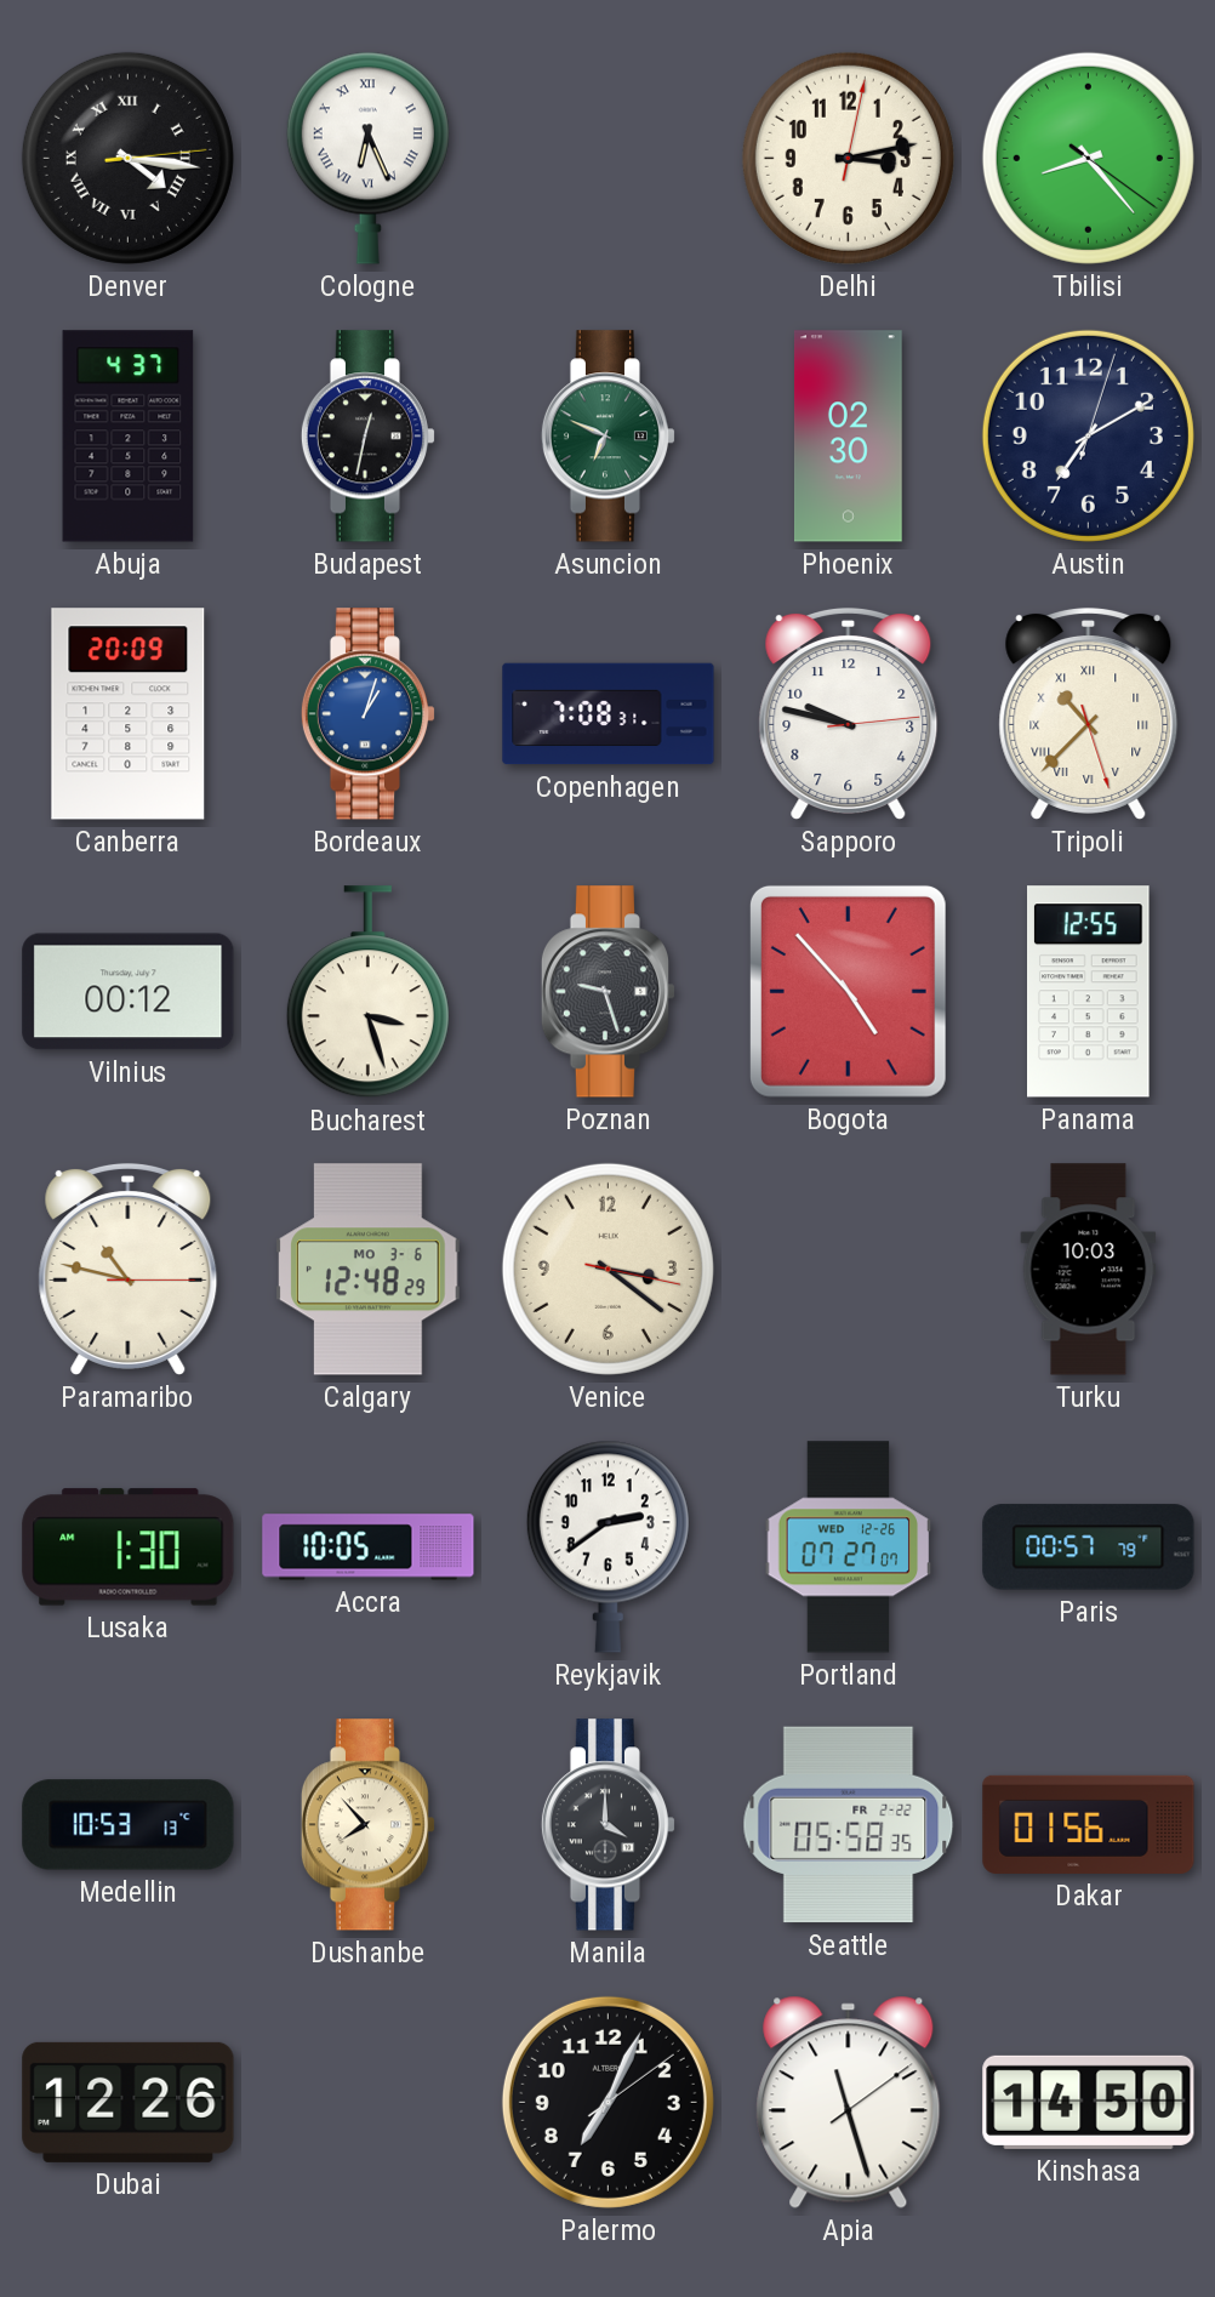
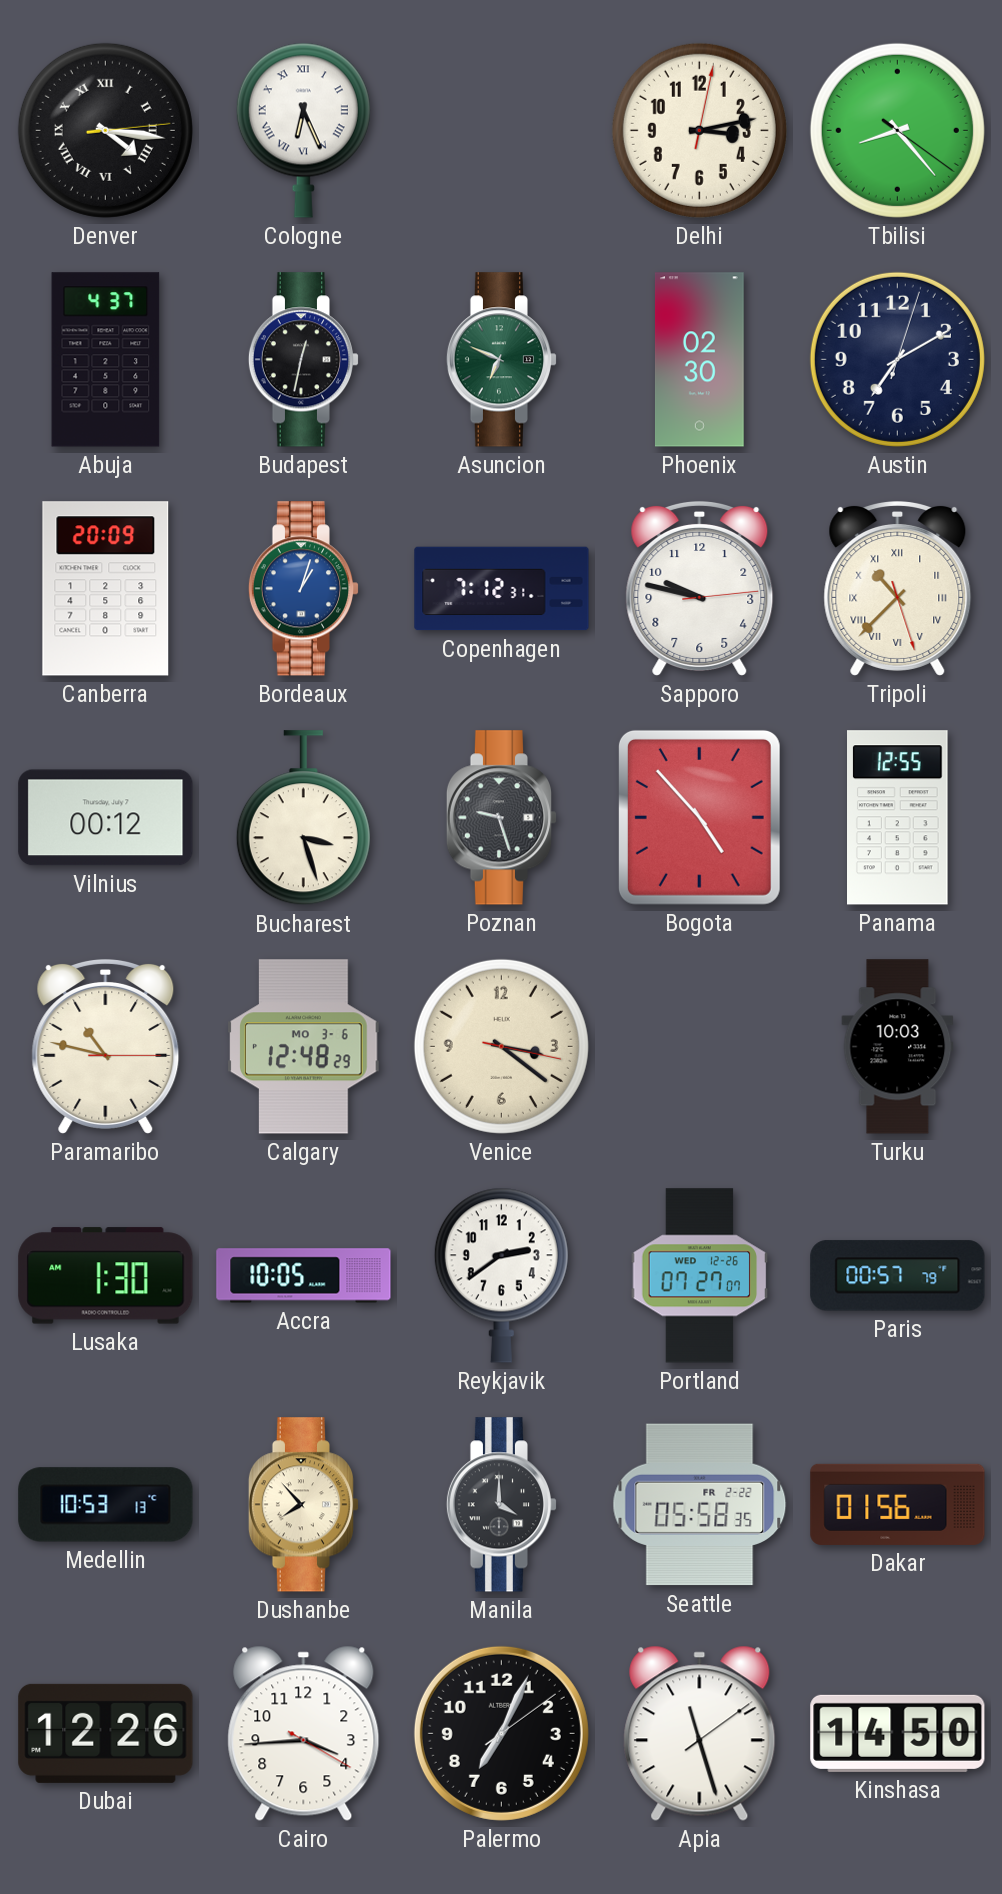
Copenhagen: 7:08 -> 7:12 (502, 589)
Cairo: none -> 3:44 (304, 1733)
